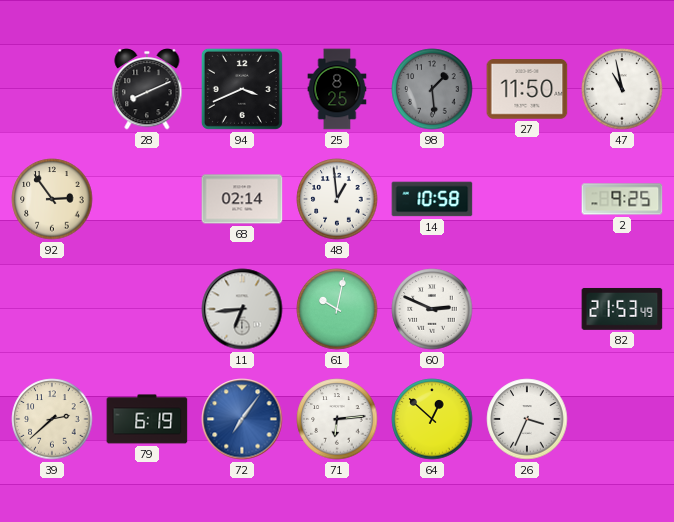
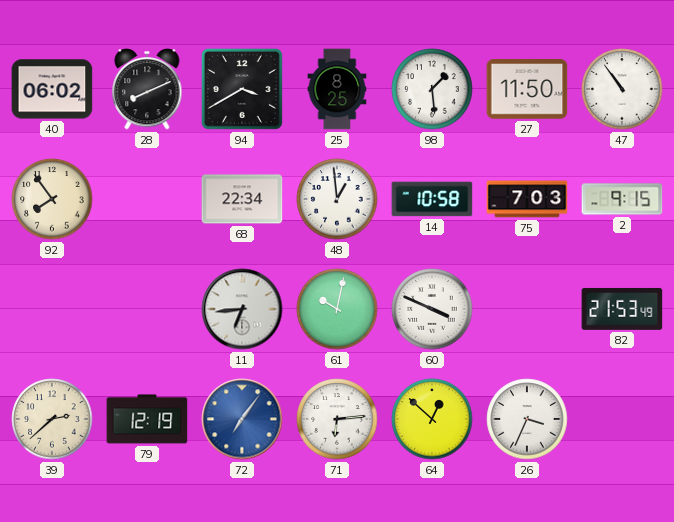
40: none -> 06:02 (52, 89)
94: 3:41 -> 3:40 (242, 89)
98 dial: grey -> white (432, 89)
47: 10:58 -> 10:54 (622, 89)
92: 2:54 -> 7:54 (52, 199)
68: 02:14 -> 22:34 (242, 199)
75: none -> 7:03 (527, 199)
2: 9:25 -> 9:15 (622, 199)
60: 2:49 -> 3:49 (432, 309)
79: 6:19 -> 12:19 (147, 419)
